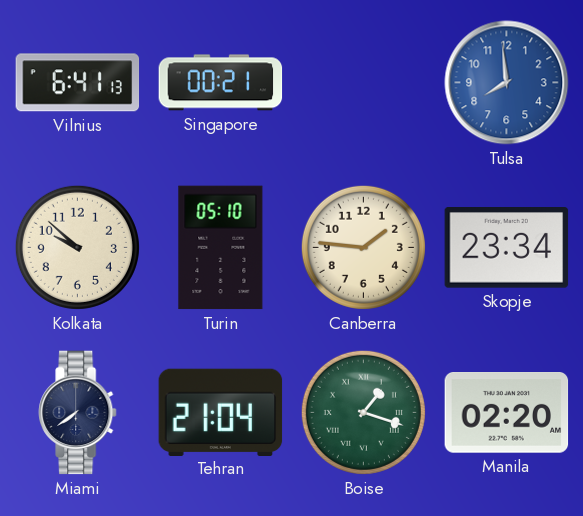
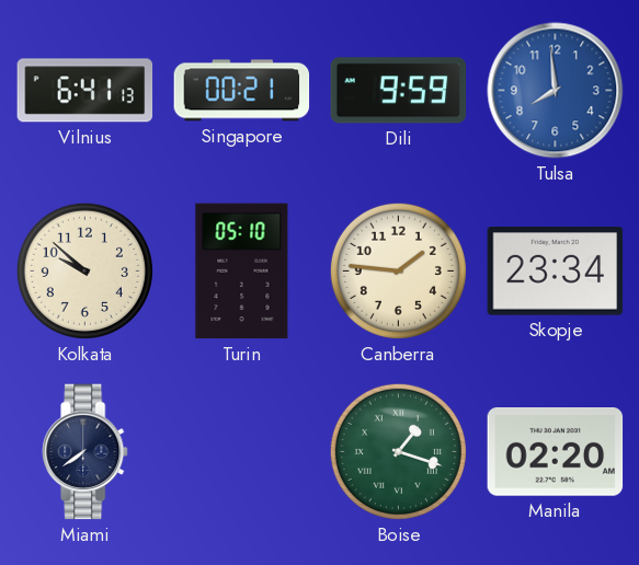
Dili: none -> 9:59 (399, 91)
Tehran: 21:04 -> none (221, 412)
